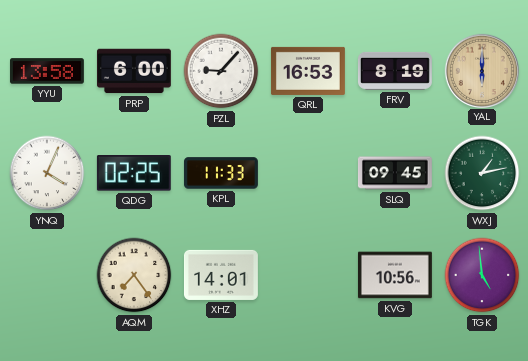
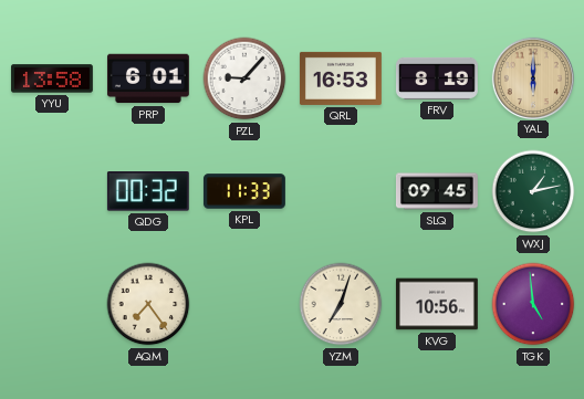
PRP: 6:00 -> 6:01 (148, 78)
YNQ: 4:04 -> none (47, 173)
QDG: 02:25 -> 00:32 (148, 191)
XHZ: 14:01 -> none (221, 275)
YZM: none -> 7:03 (341, 304)
